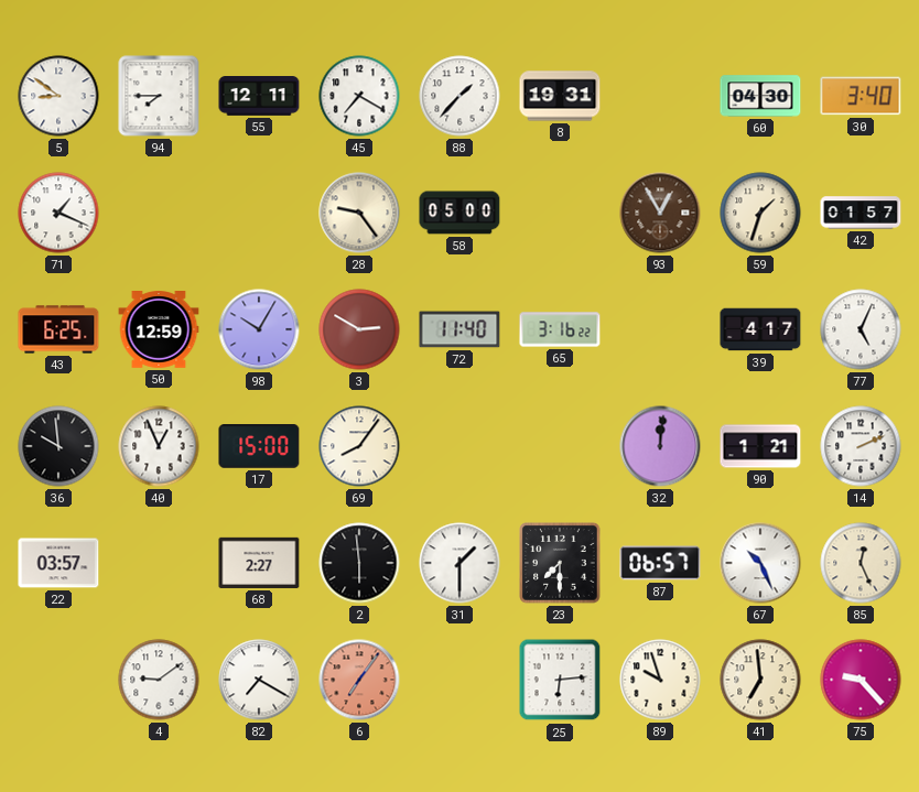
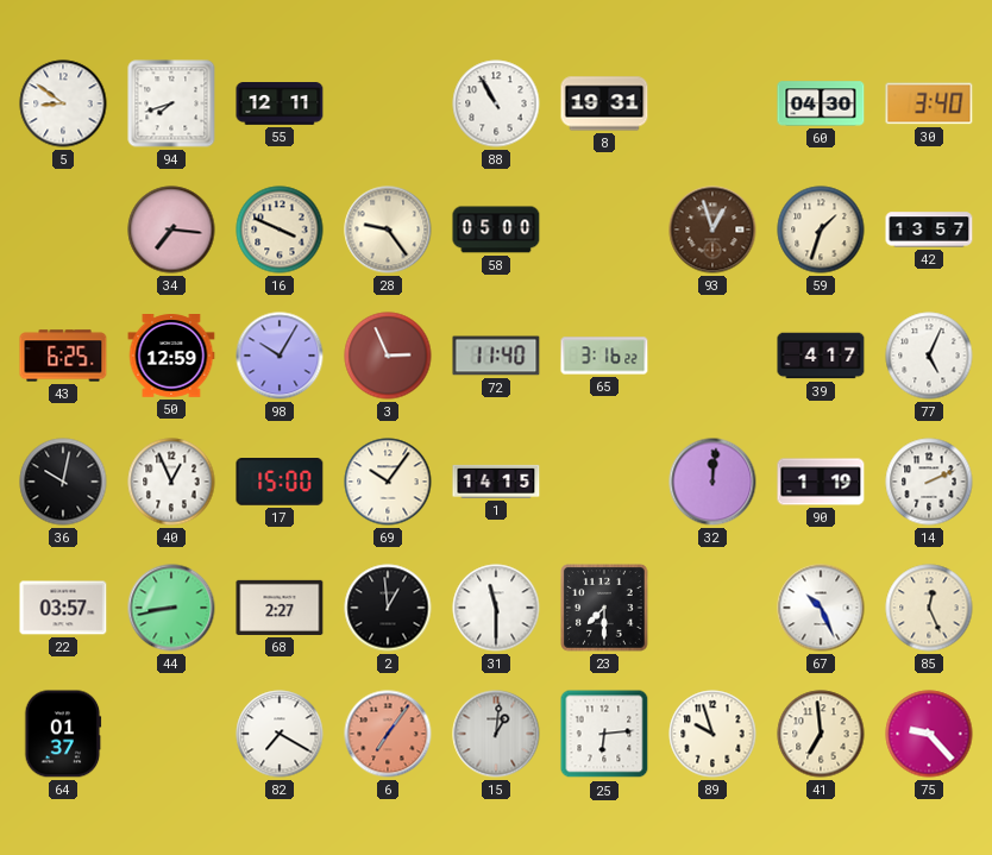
94: 7:45 -> 7:42 (171, 103)
45: 7:20 -> none (359, 96)
88: 1:37 -> 10:55 (496, 103)
71: 1:19 -> none (58, 213)
34: none -> 7:16 (171, 230)
16: none -> 3:49 (280, 230)
93: 12:55 -> 12:57 (712, 230)
42: 01:57 -> 13:57 (929, 230)
3: 2:50 -> 2:56 (388, 356)
36: 9:59 -> 10:02 (63, 482)
69: 8:06 -> 10:06 (388, 482)
1: none -> 14:15 (496, 482)
90: 1:21 -> 1:19 (821, 482)
44: none -> 8:43 (171, 608)
2: 5:59 -> 12:59 (388, 608)
31: 1:30 -> 11:30 (496, 608)
87: 06:57 -> none (660, 563)
64: none -> 01:37 (63, 734)
4: 9:09 -> none (159, 680)
15: none -> 1:01 (496, 734)
